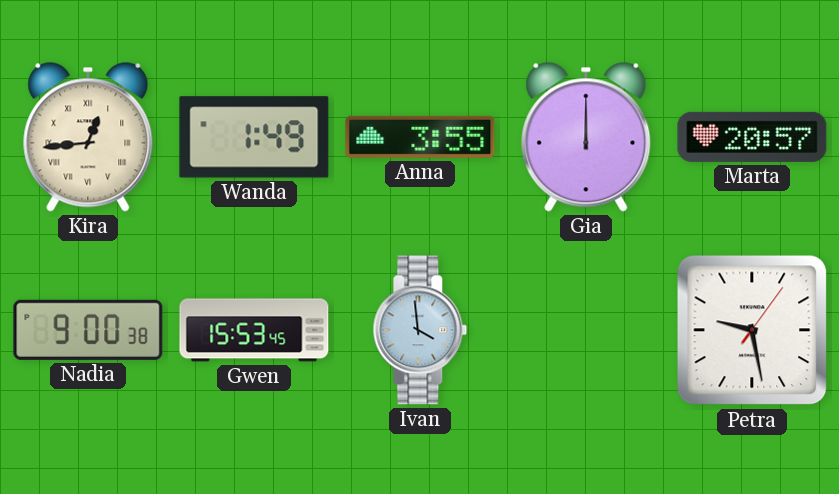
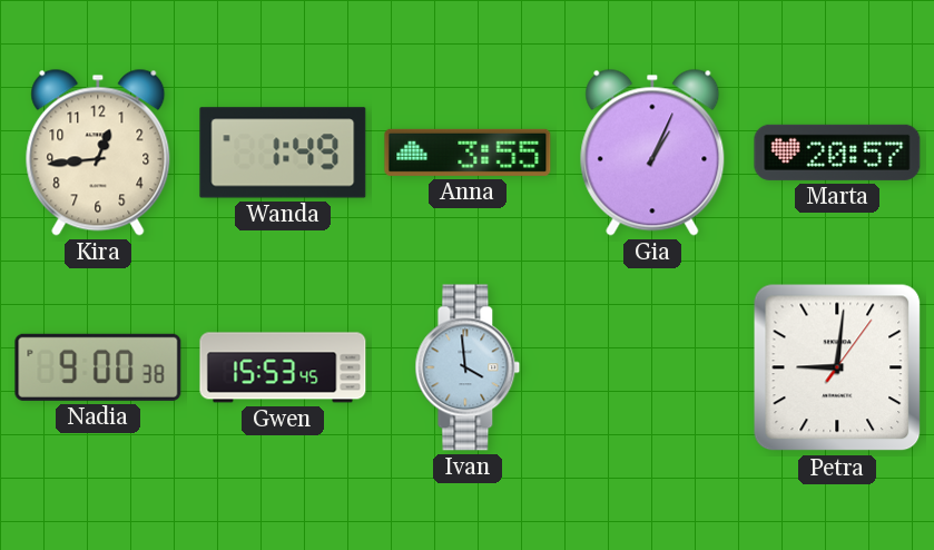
Kira numerals: Roman -> Arabic (98, 153)
Gia: 12:00 -> 1:04 (652, 153)
Petra: 9:28 -> 9:01 (837, 367)
